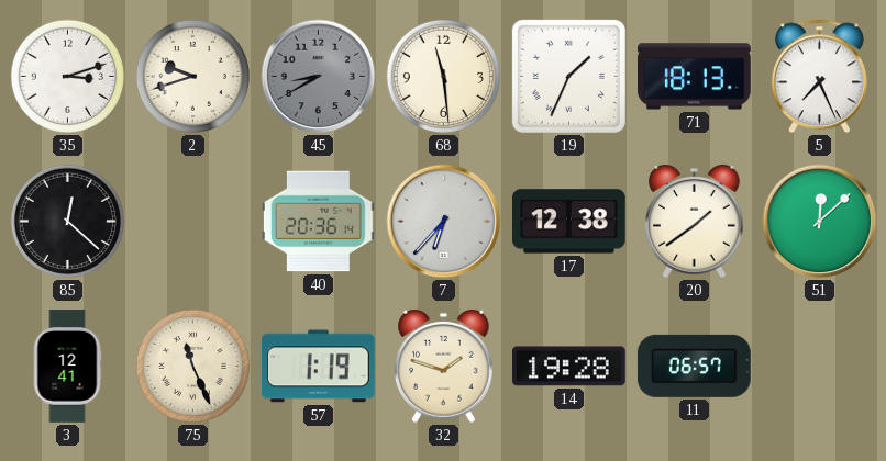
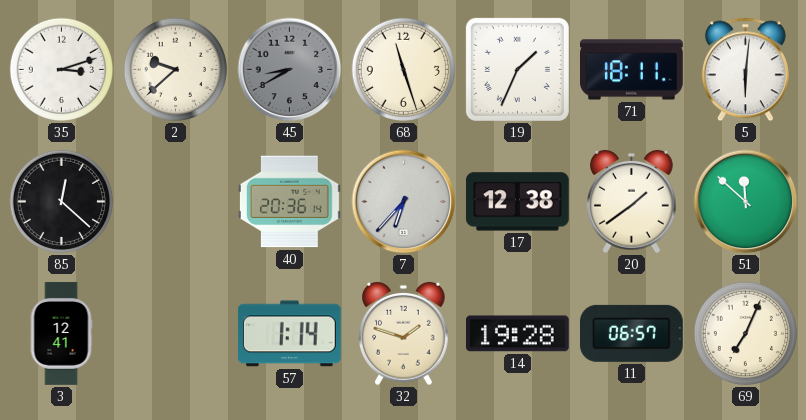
2: 9:42 -> 9:38 (175, 69)
68: 11:29 -> 11:27 (403, 69)
71: 18:13 -> 18:11 (632, 70)
5: 7:26 -> 6:01 (745, 70)
51: 12:08 -> 11:52 (746, 202)
75: 11:26 -> none (192, 366)
57: 1:19 -> 1:14 (289, 334)
69: none -> 7:04 (745, 333)
